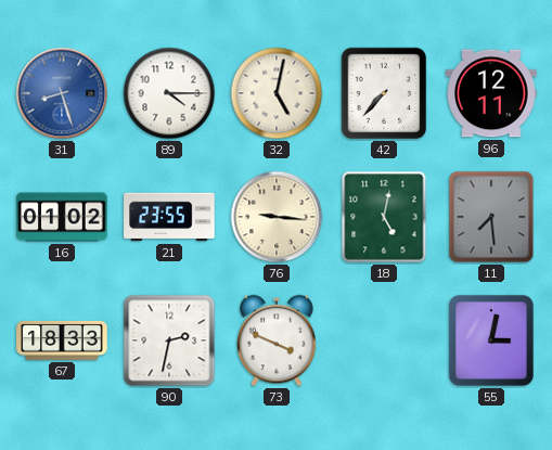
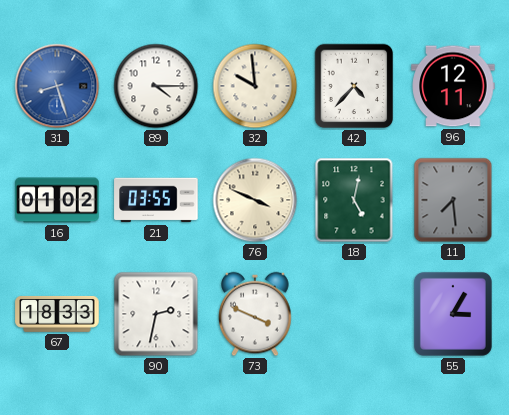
32: 5:02 -> 9:59 (255, 86)
42: 7:37 -> 4:37 (354, 86)
21: 23:55 -> 03:55 (156, 200)
76: 9:16 -> 3:49 (255, 200)
55: 3:02 -> 3:05 (453, 314)
